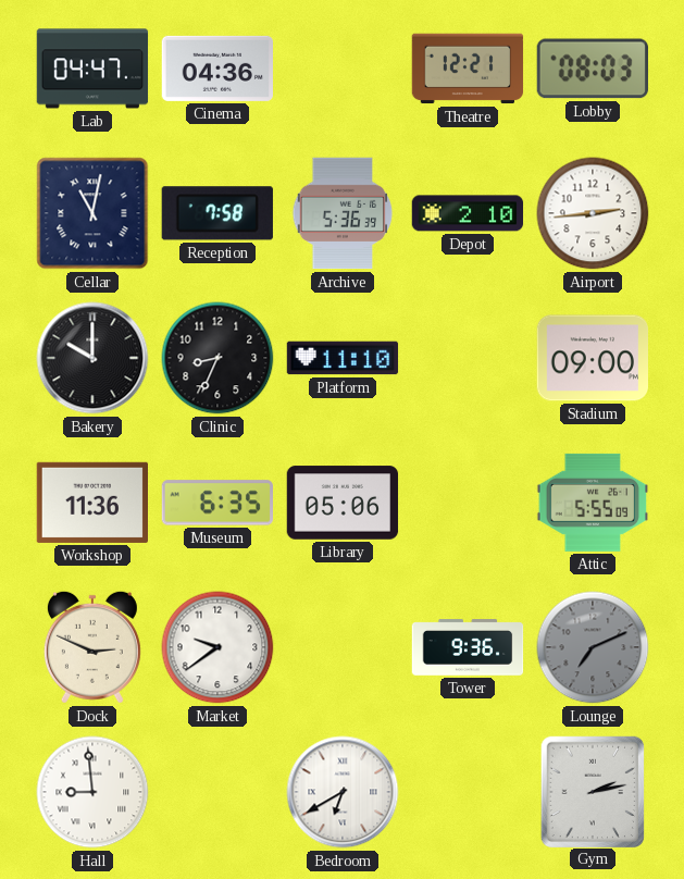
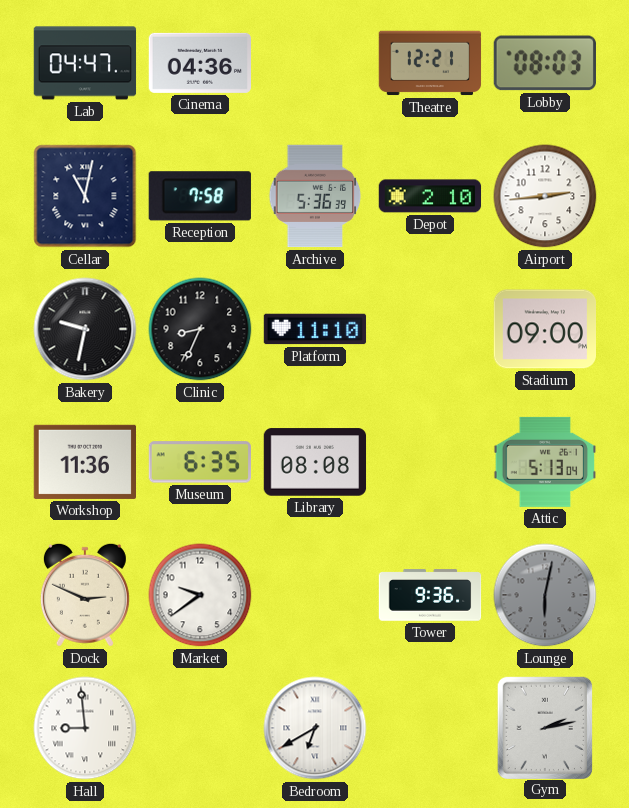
Bakery: 10:00 -> 9:32 (85, 329)
Library: 05:06 -> 08:08 (315, 462)
Attic: 5:55 -> 5:13 (544, 462)
Lounge: 7:11 -> 6:02 (545, 595)
